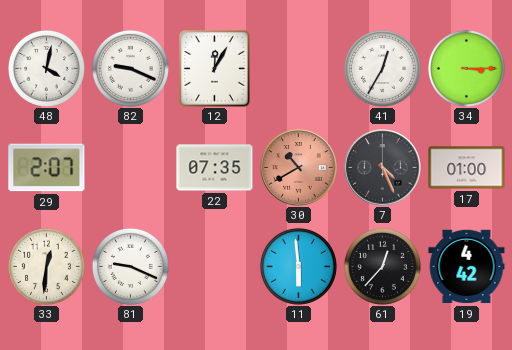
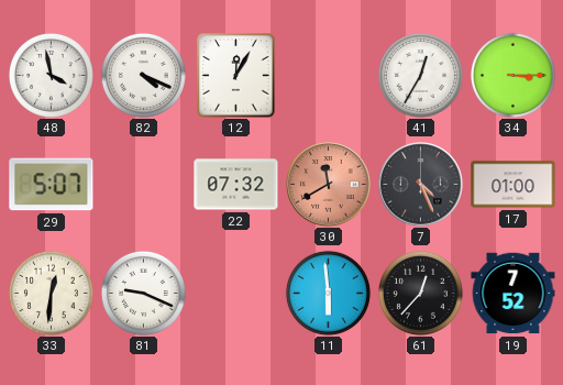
48: 4:02 -> 3:58 (51, 75)
82: 9:19 -> 4:19 (143, 75)
29: 2:07 -> 5:07 (52, 185)
22: 07:35 -> 07:32 (236, 185)
30: 10:40 -> 11:40 (329, 185)
19: 4:42 -> 7:52 (514, 294)
